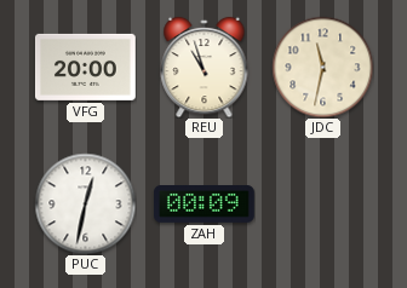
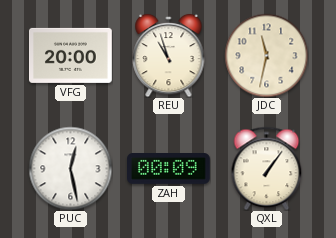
PUC: 12:32 -> 12:28 (70, 168)
QXL: none -> 1:06 (267, 168)
